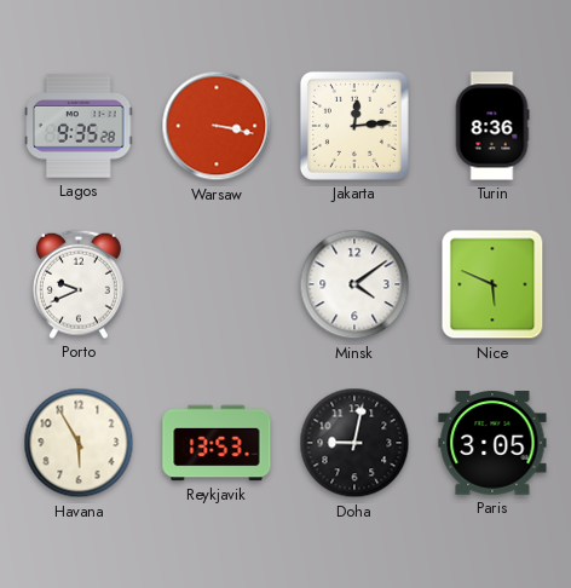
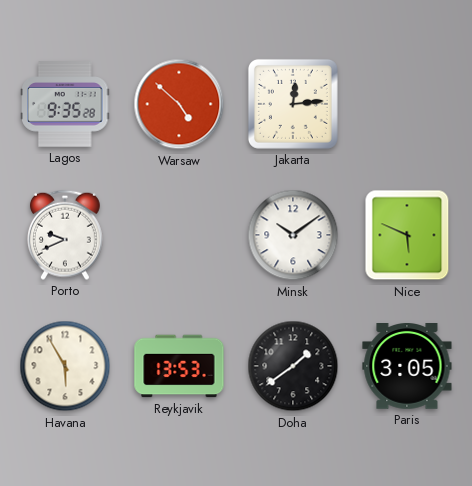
Warsaw: 3:17 -> 4:52 (179, 104)
Turin: 8:36 -> none (492, 126)
Minsk: 4:09 -> 10:09 (293, 235)
Doha: 9:02 -> 1:39 (293, 366)
